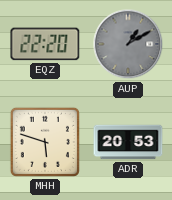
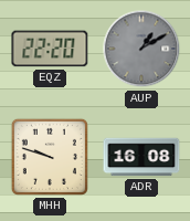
MHH: 5:48 -> 9:48 (50, 157)
ADR: 20:53 -> 16:08 (141, 157)
